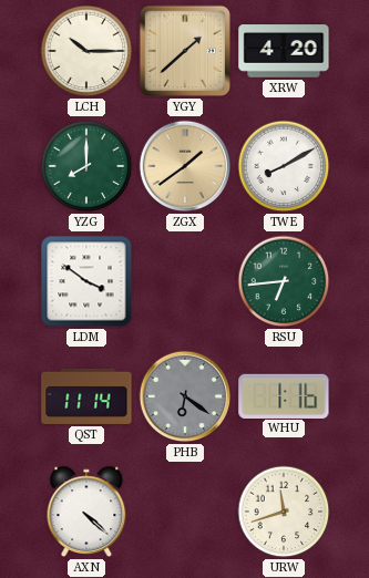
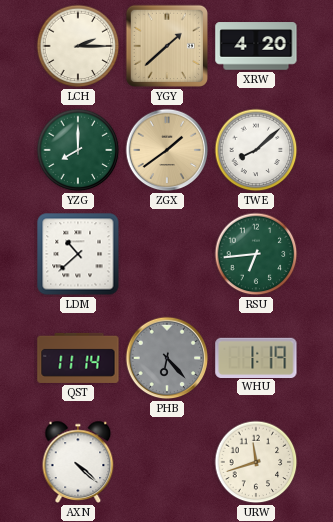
LCH: 10:15 -> 2:15 (78, 46)
TWE: 8:10 -> 8:08 (256, 150)
LDM: 3:51 -> 10:38 (78, 254)
PHB: 6:21 -> 6:23 (167, 358)
WHU: 1:16 -> 1:19 (256, 357)
